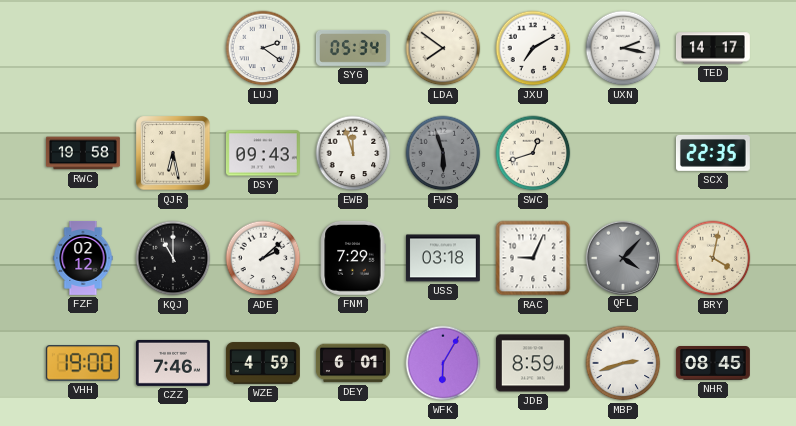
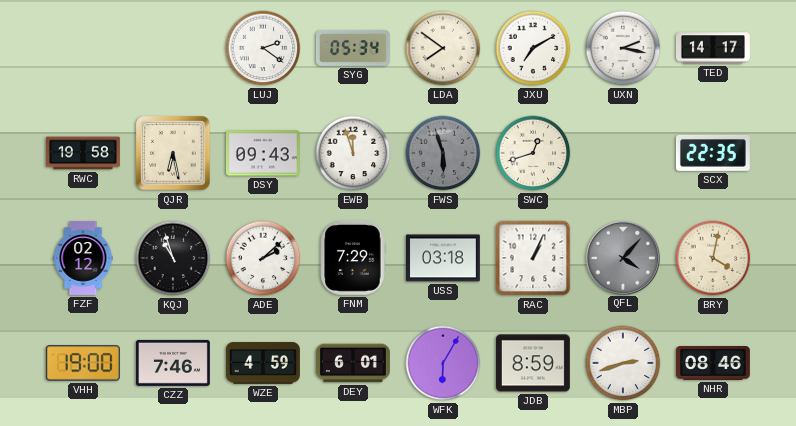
KQJ: 11:00 -> 10:57 (173, 258)
RAC: 9:04 -> 1:04 (533, 258)
NHR: 08:45 -> 08:46 (713, 364)
